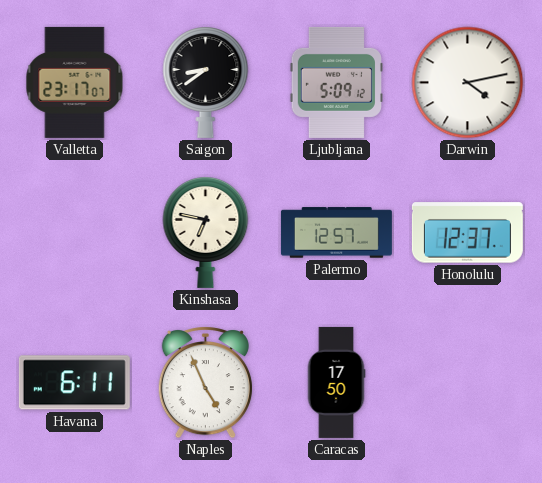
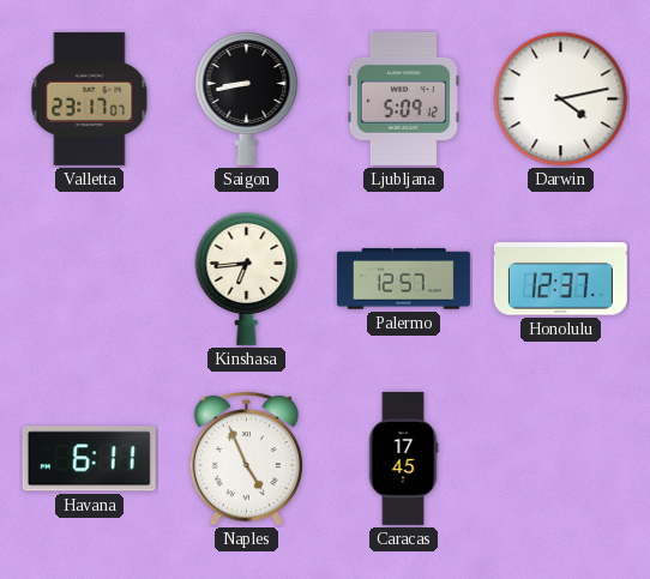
Saigon: 8:39 -> 8:43 (247, 99)
Kinshasa: 6:47 -> 6:44 (247, 279)
Caracas: 17:50 -> 17:45 (403, 458)
